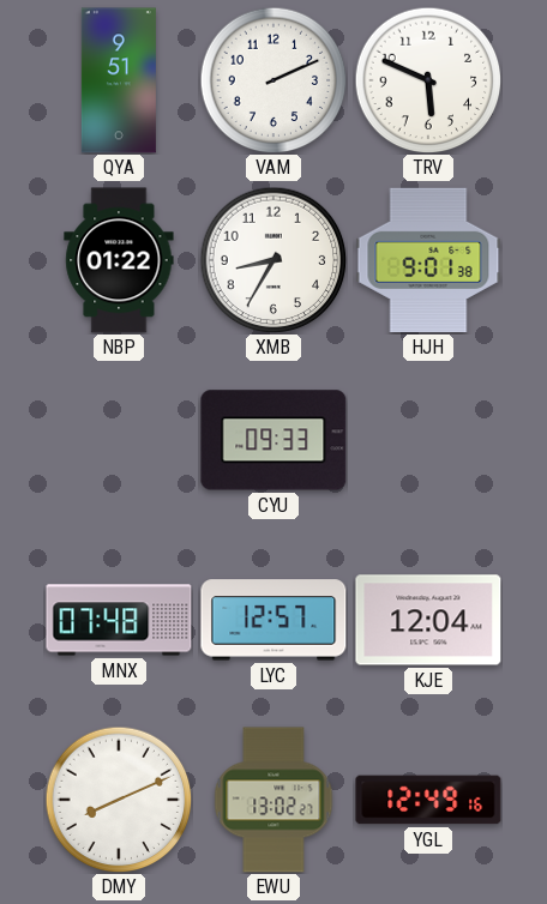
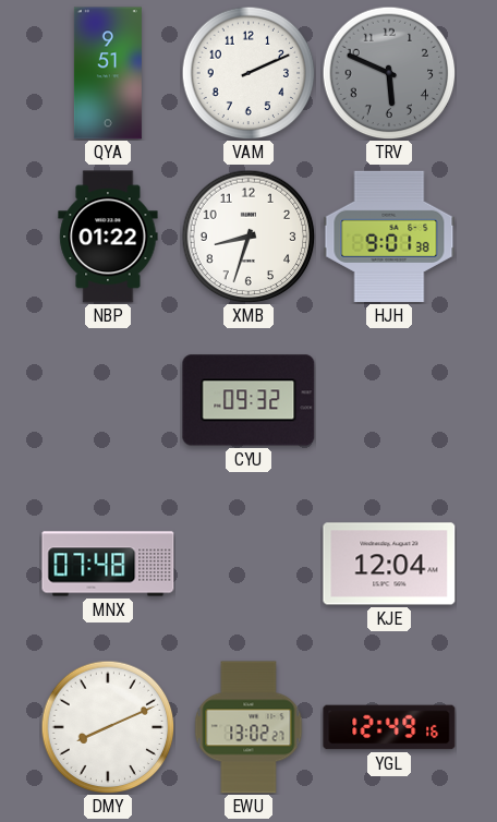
TRV dial: white -> grey (389, 73)
XMB: 8:35 -> 8:33 (248, 237)
CYU: 09:33 -> 09:32 (248, 400)
LYC: 12:57 -> none (273, 620)
